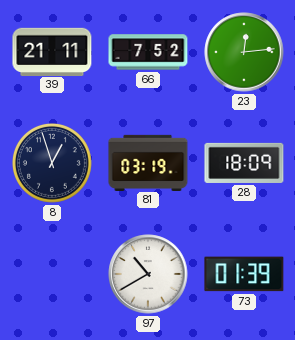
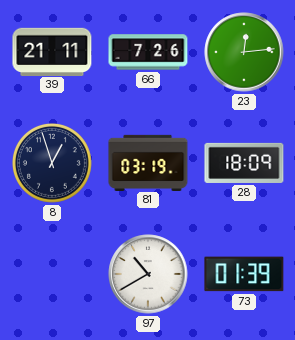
66: 7:52 -> 7:26 (148, 52)
